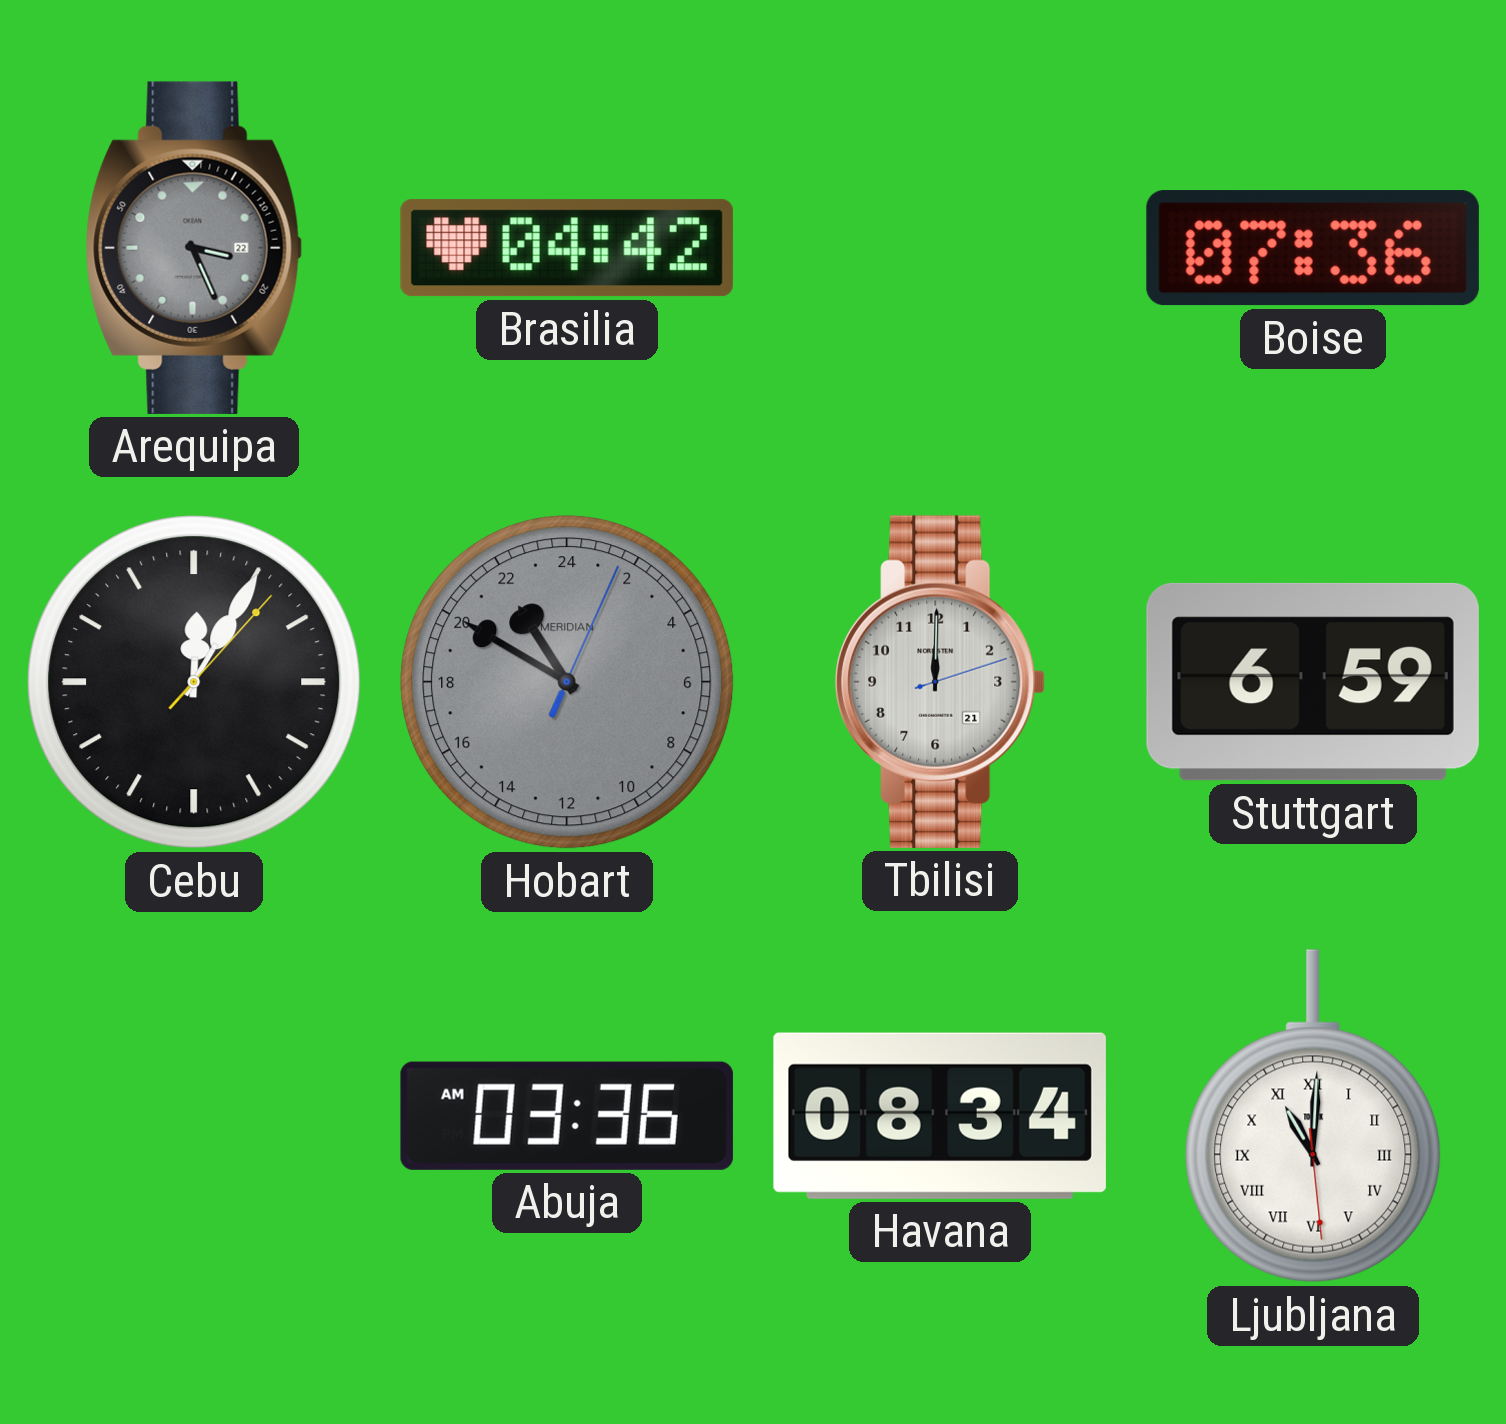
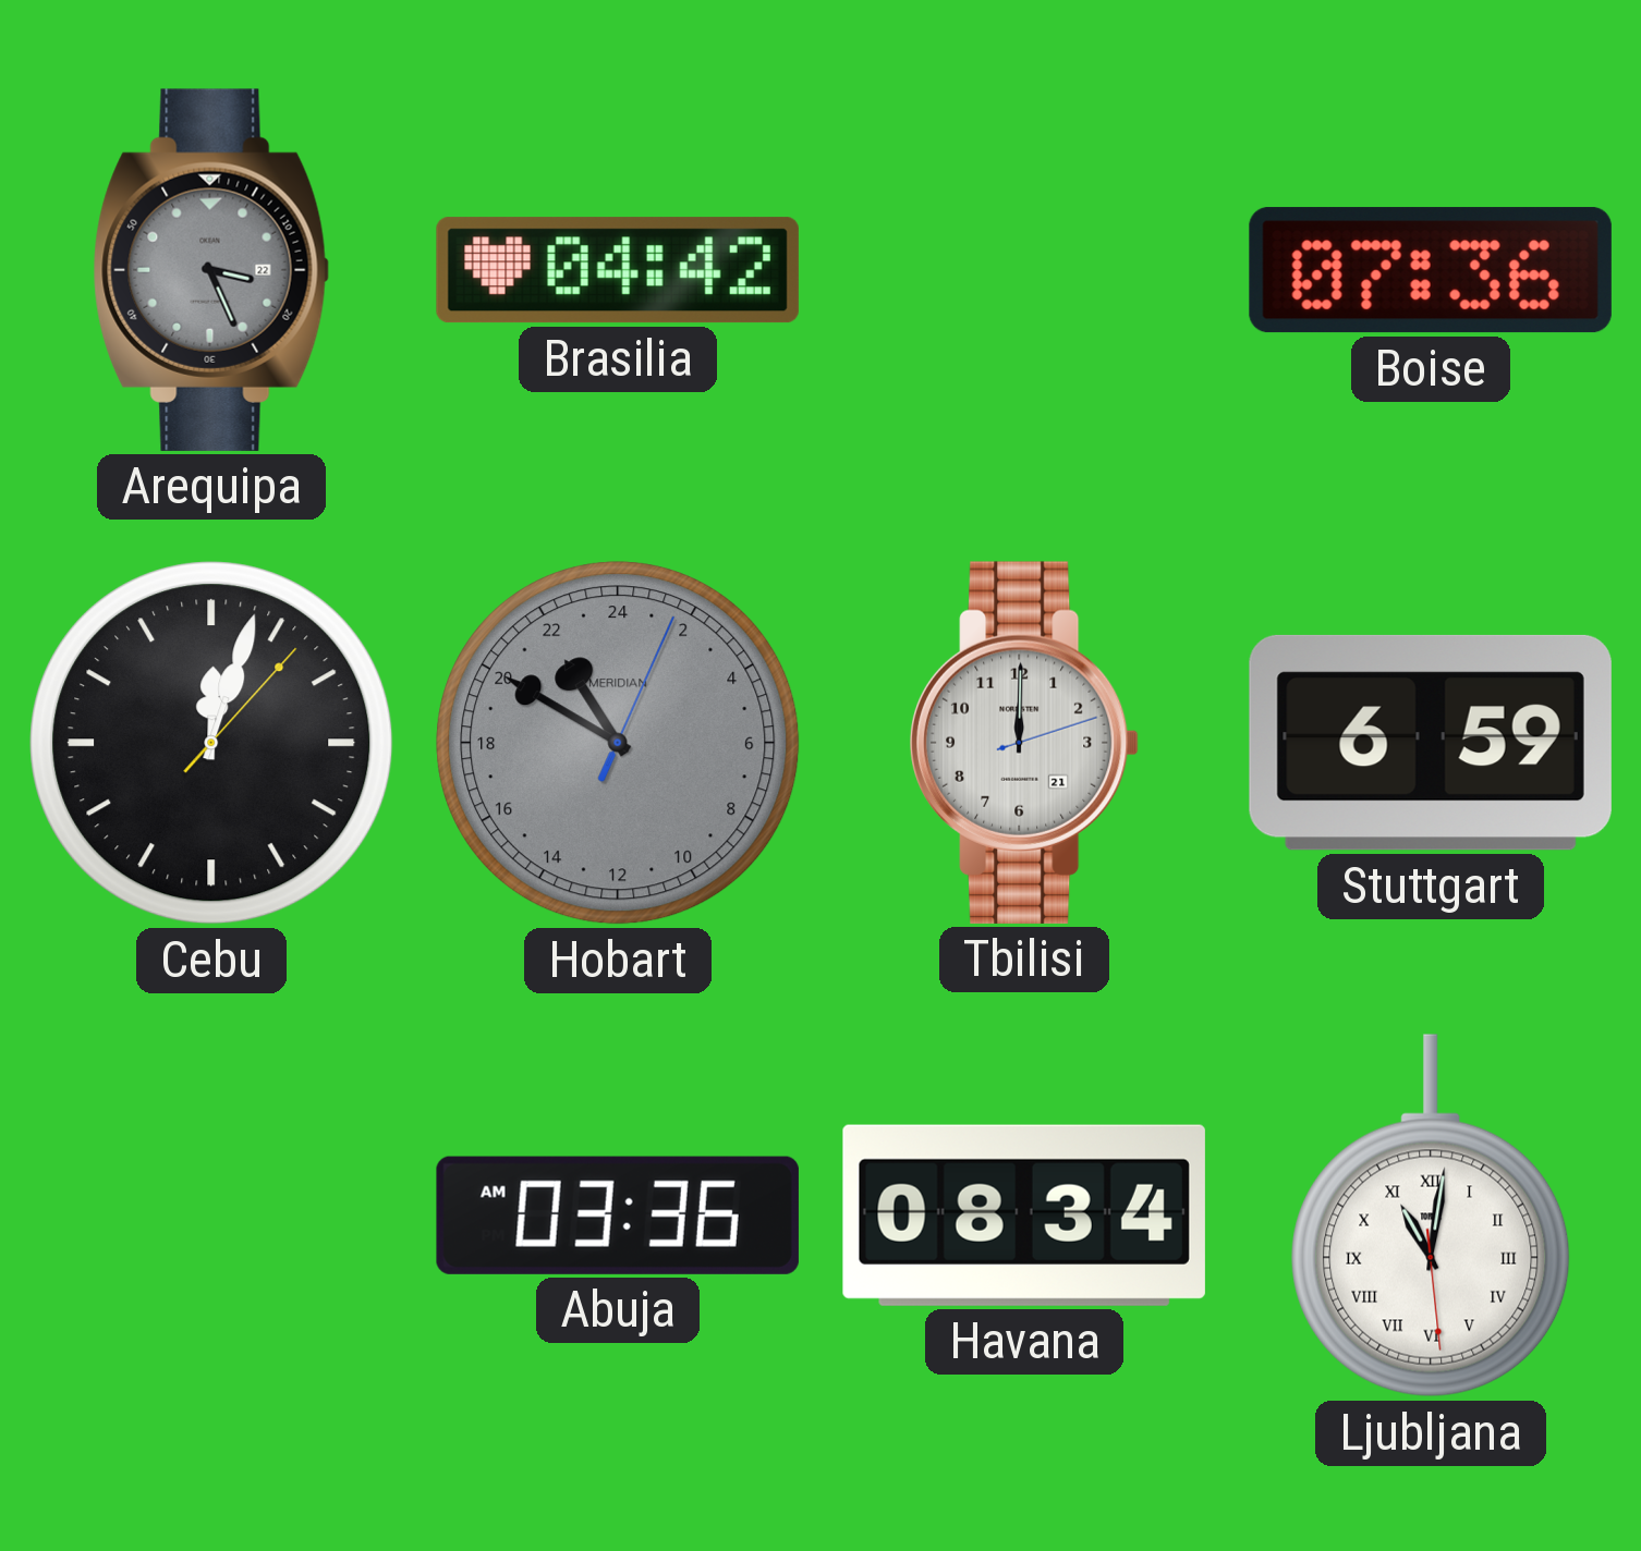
Cebu: 12:05 -> 12:03 (211, 743)
Ljubljana: 11:00 -> 11:01 (1431, 1216)
